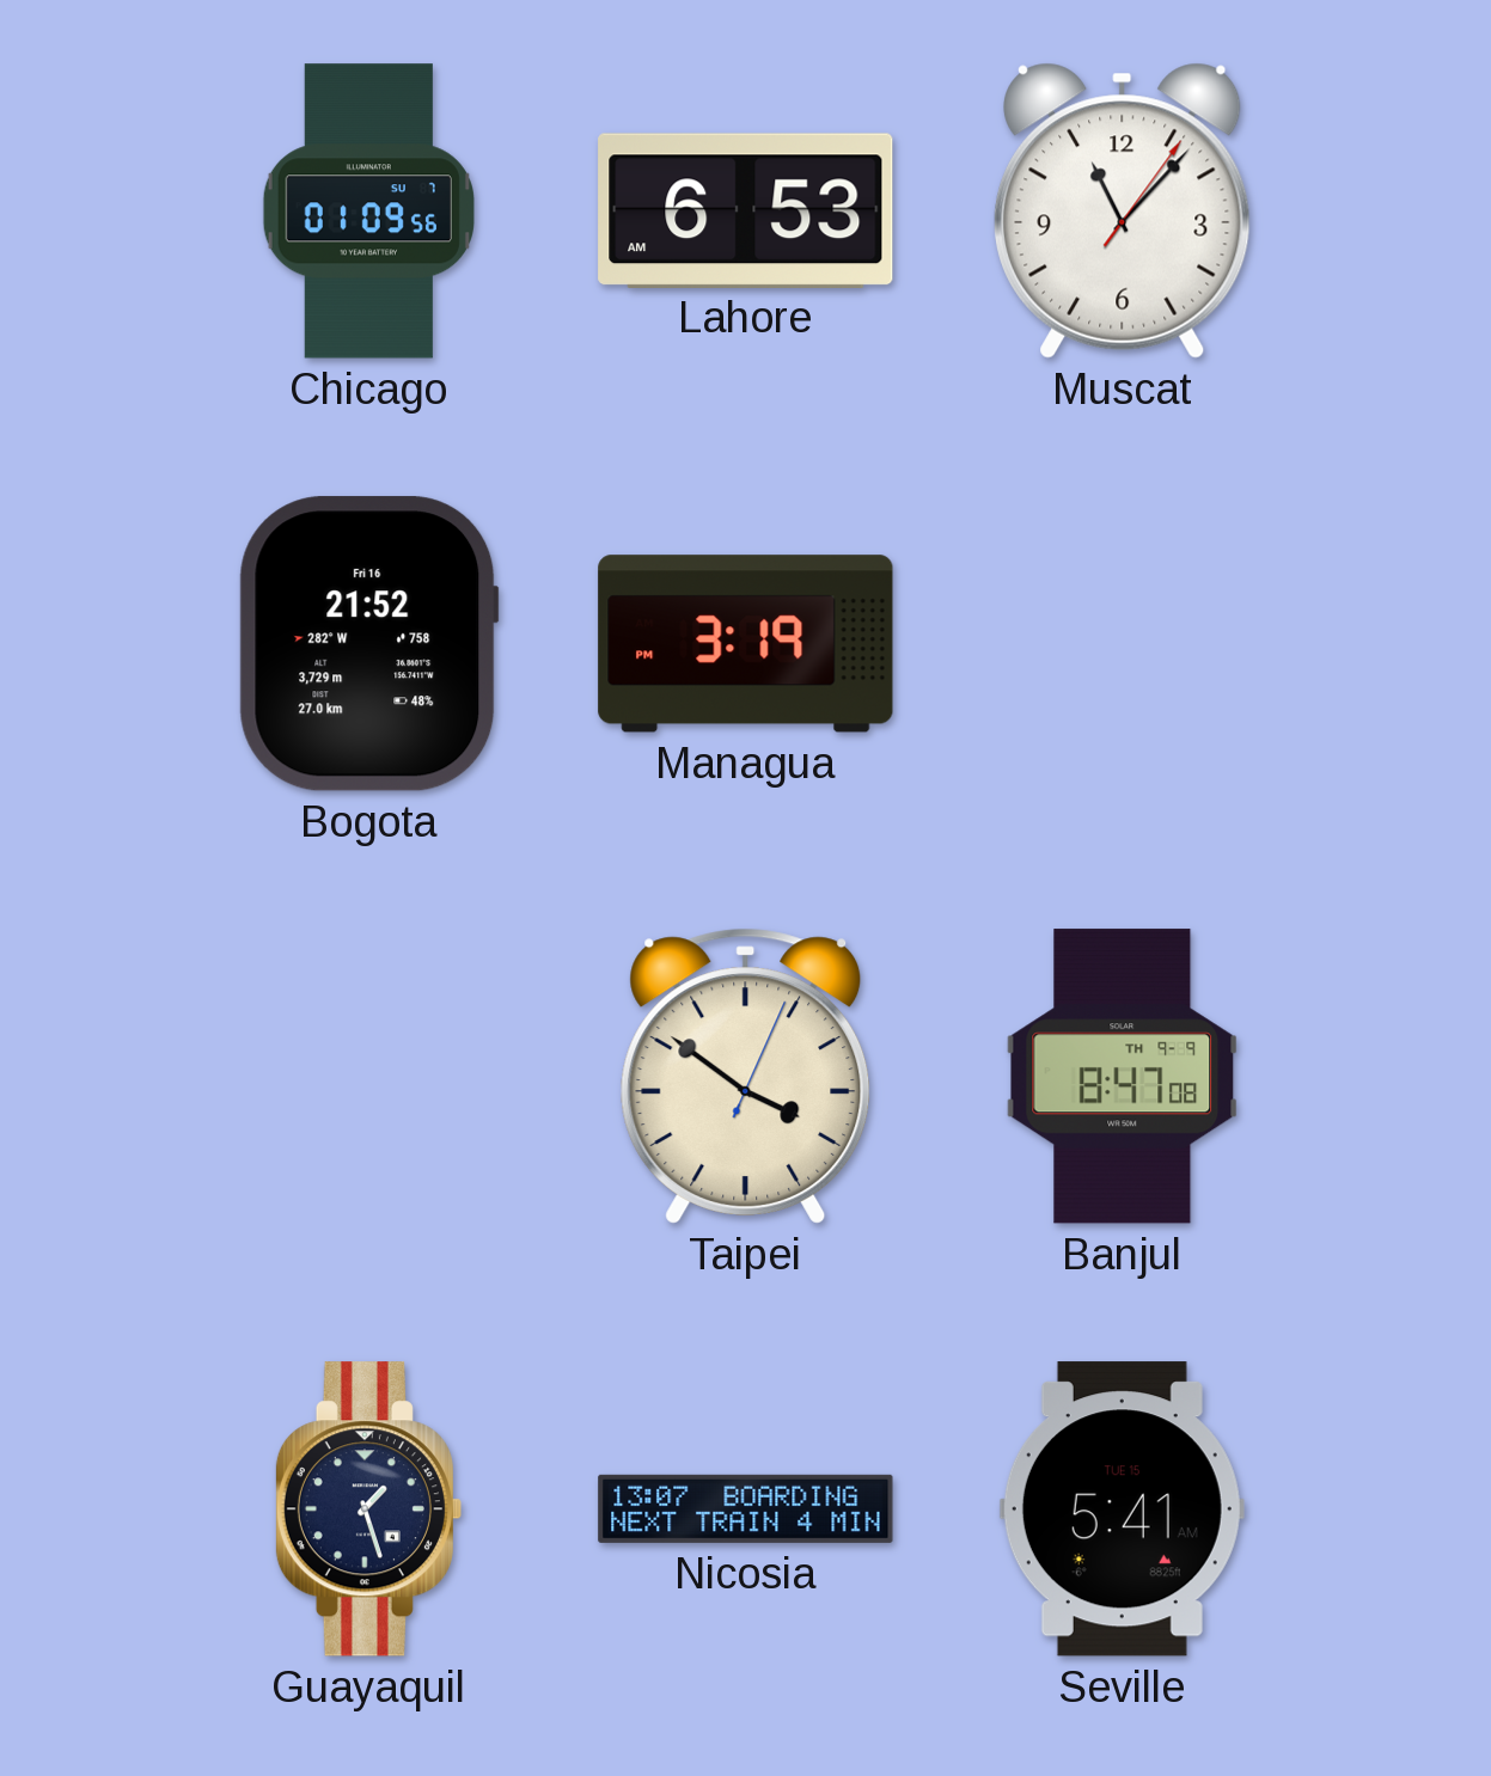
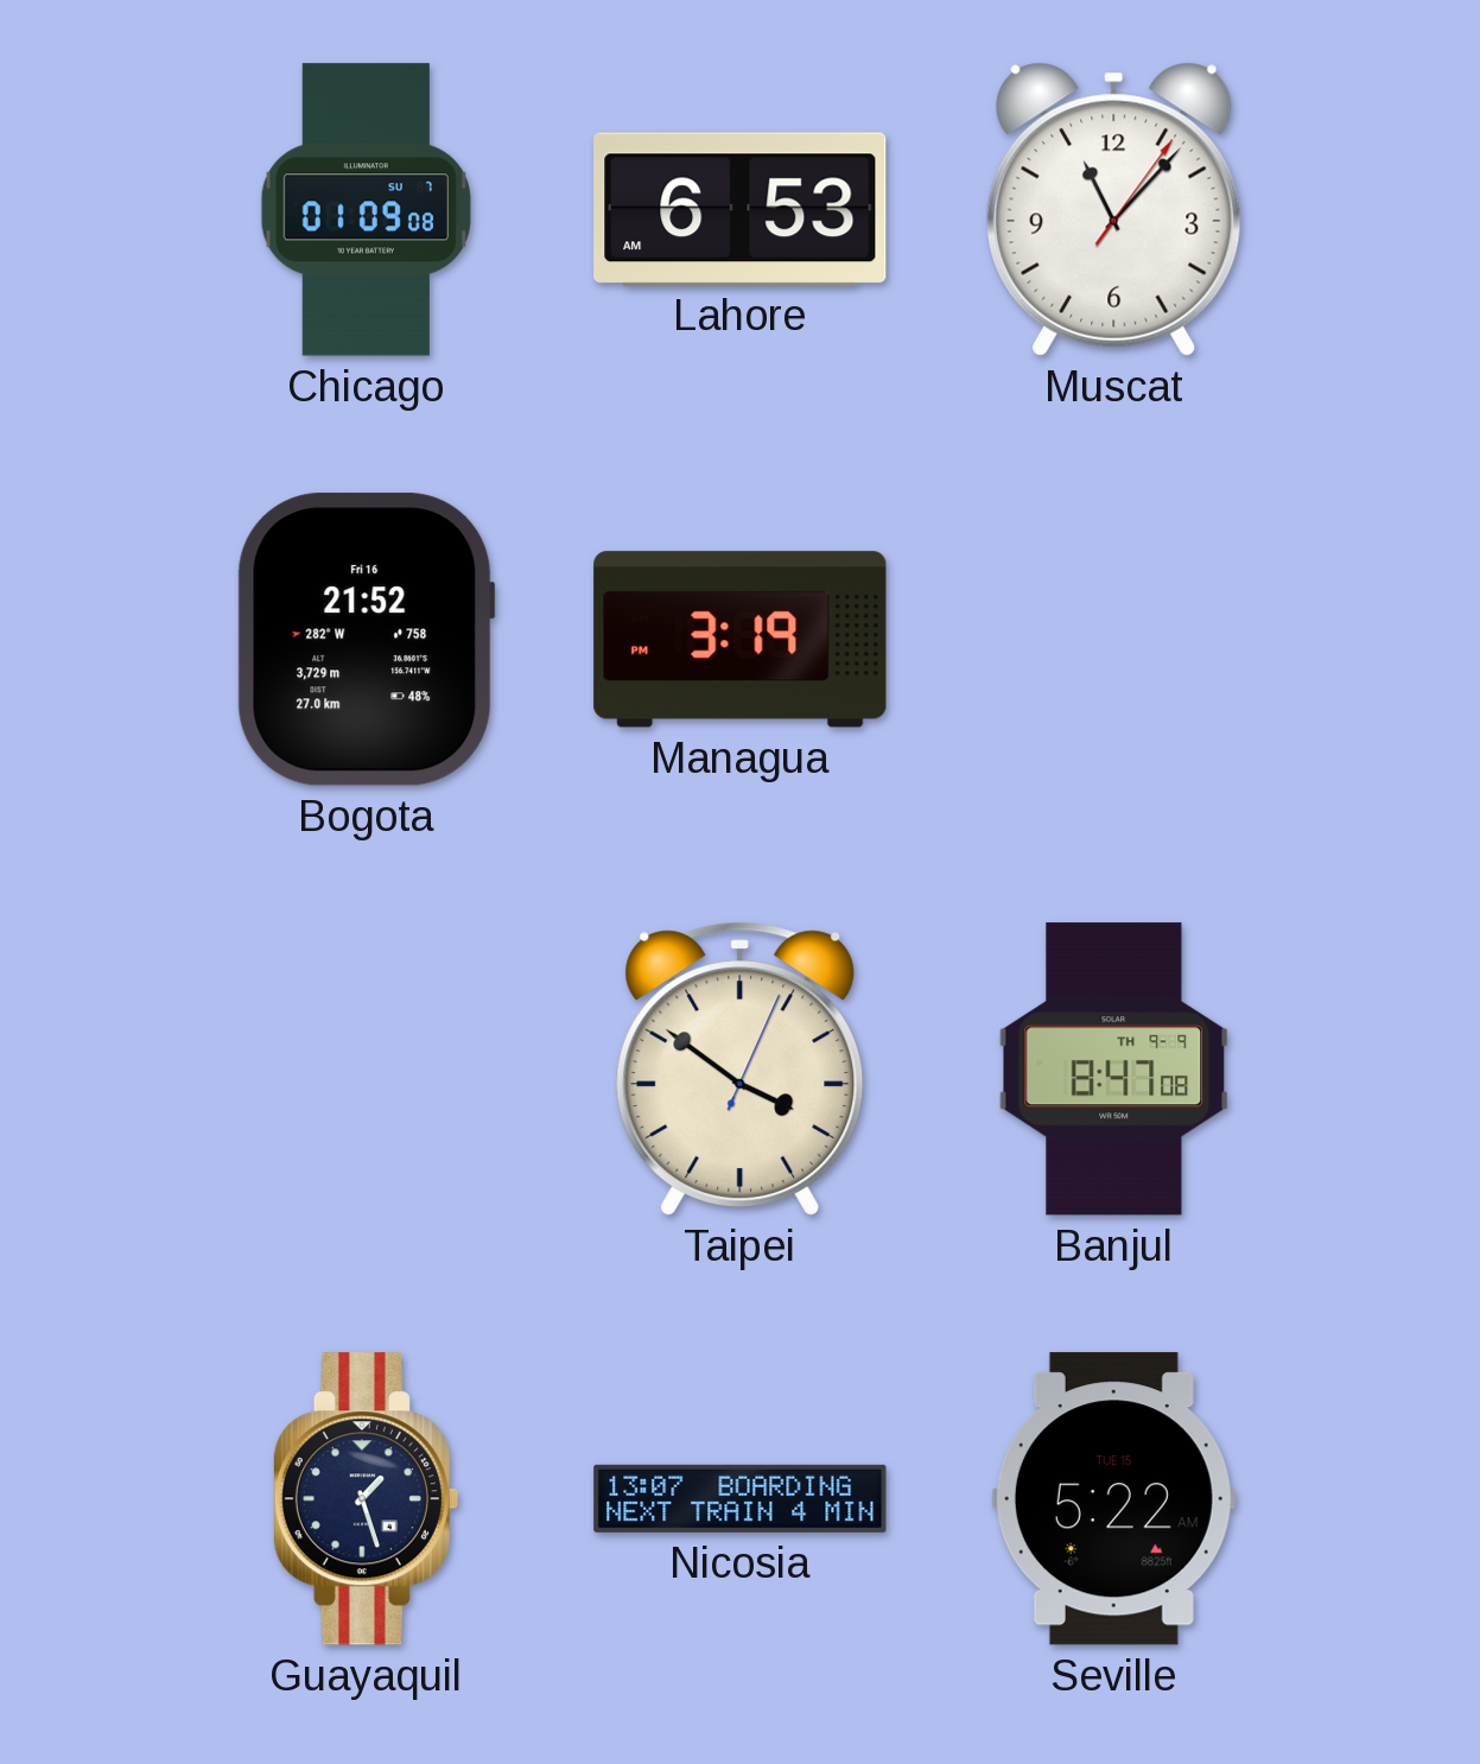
Chicago: 01:09:56 -> 01:09:08 (366, 210)
Seville: 5:41 -> 5:22 (1113, 1499)
